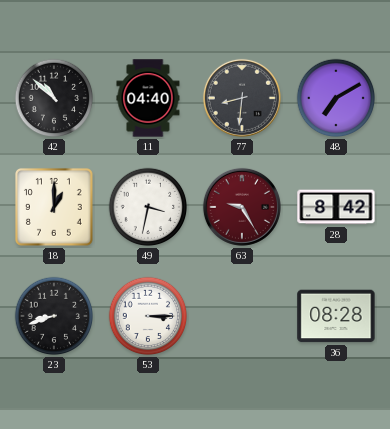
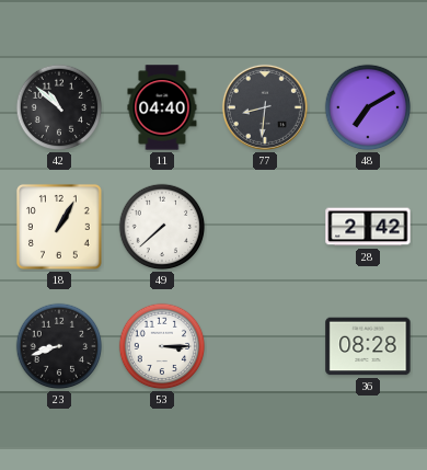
18: 1:00 -> 1:05 (59, 227)
49: 3:32 -> 7:38 (162, 227)
63: 9:25 -> none (242, 207)
28: 8:42 -> 2:42 (368, 227)
